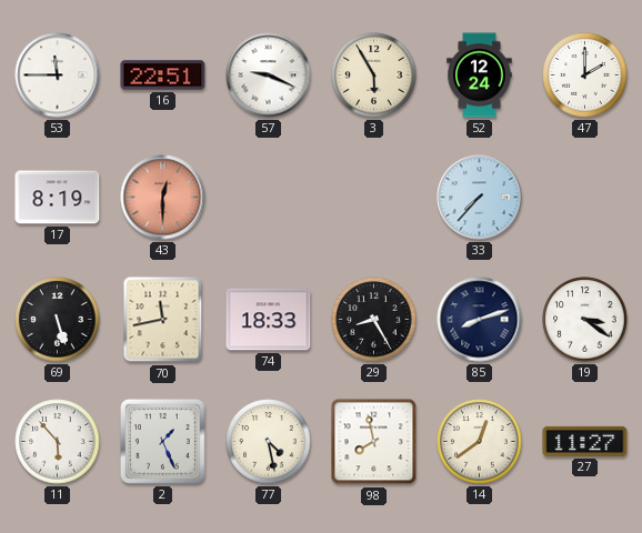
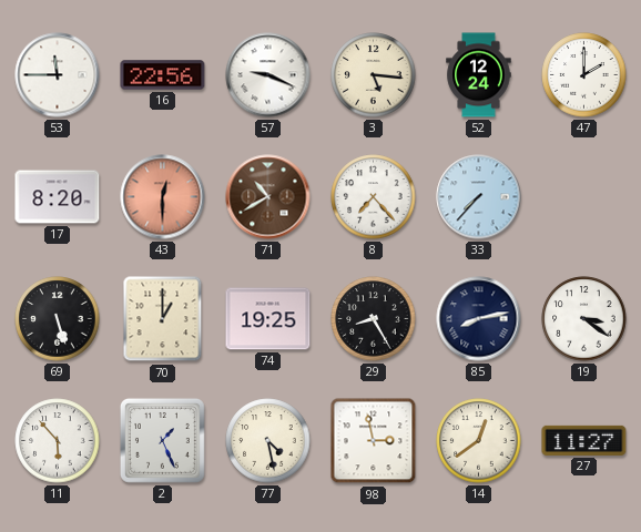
16: 22:51 -> 22:56 (163, 75)
3: 5:55 -> 5:16 (374, 75)
17: 8:19 -> 8:20 (58, 197)
71: none -> 10:40 (268, 197)
8: none -> 7:23 (374, 197)
70: 11:43 -> 1:00 (163, 319)
74: 18:33 -> 19:25 (268, 319)
85: 8:12 -> 8:13 (479, 319)
98: 7:58 -> 2:58 (374, 441)
